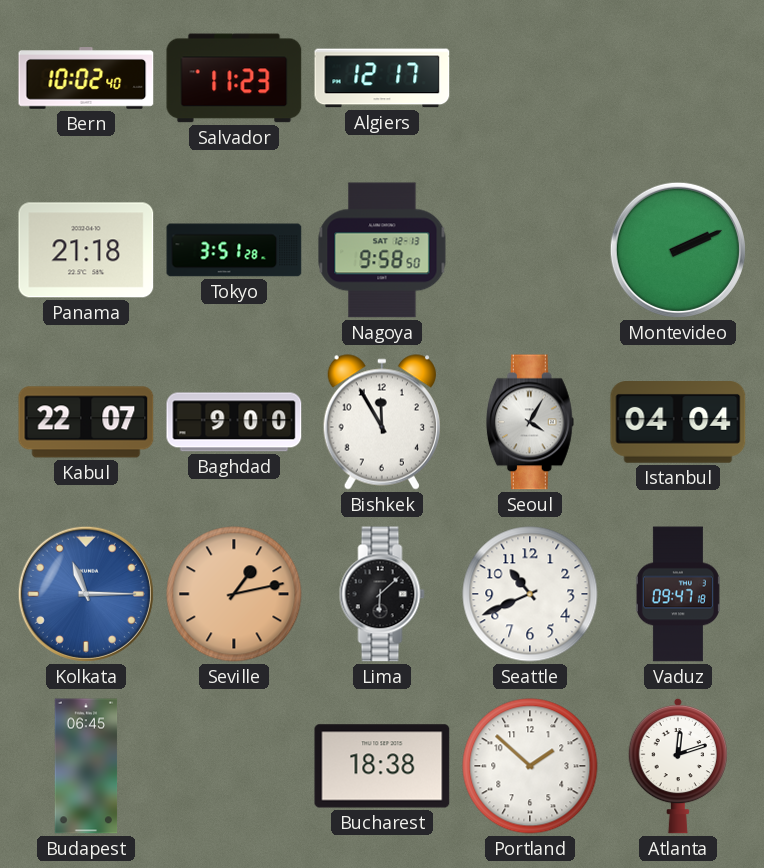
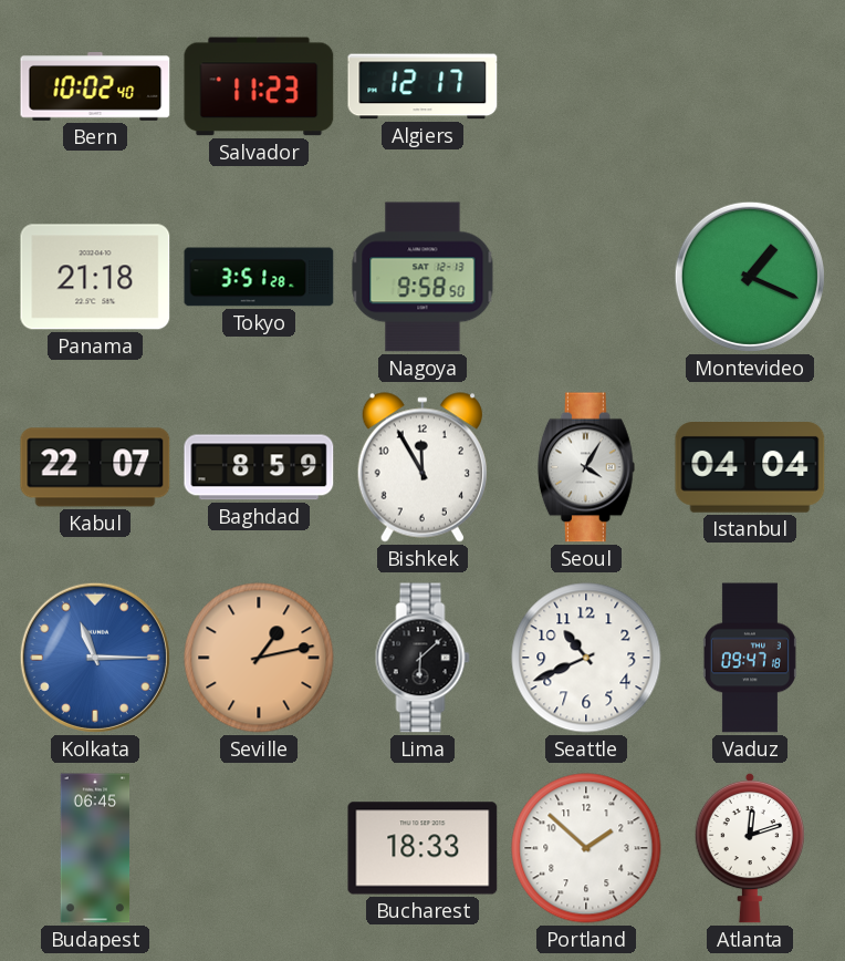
Montevideo: 2:11 -> 1:19 (750, 277)
Baghdad: 9:00 -> 8:59 (259, 467)
Bucharest: 18:38 -> 18:33 (422, 848)
